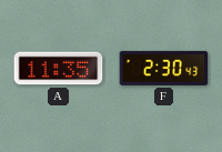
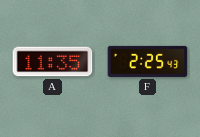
F: 2:30 -> 2:25 (148, 61)
